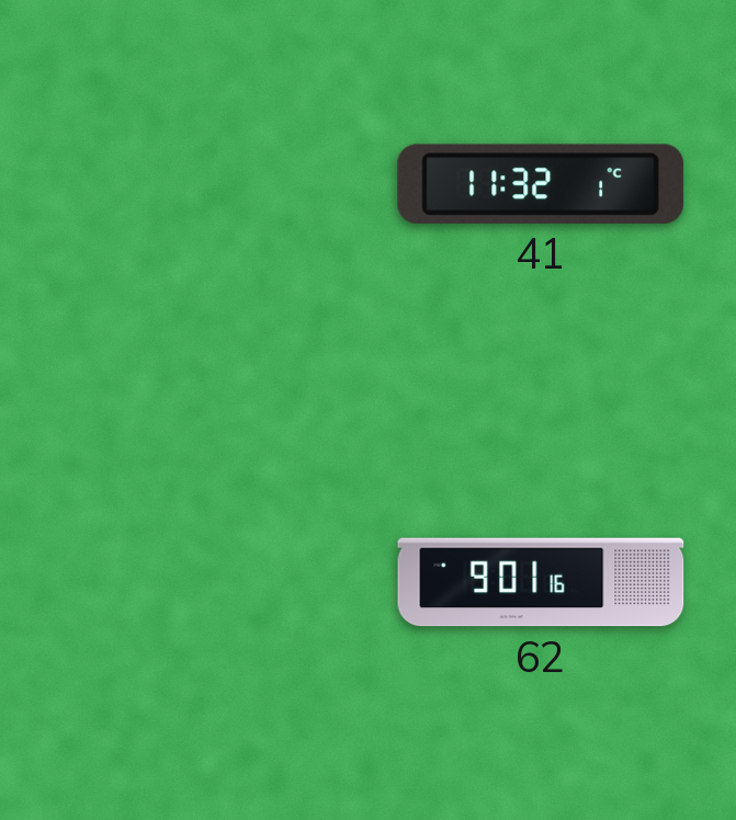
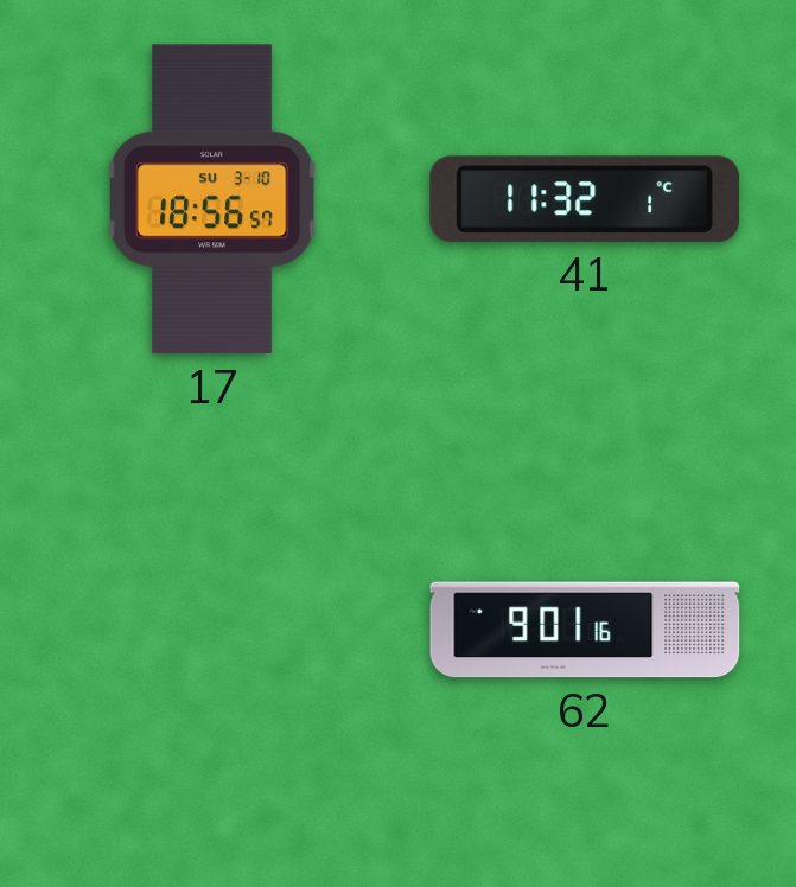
17: none -> 18:56 (212, 199)
